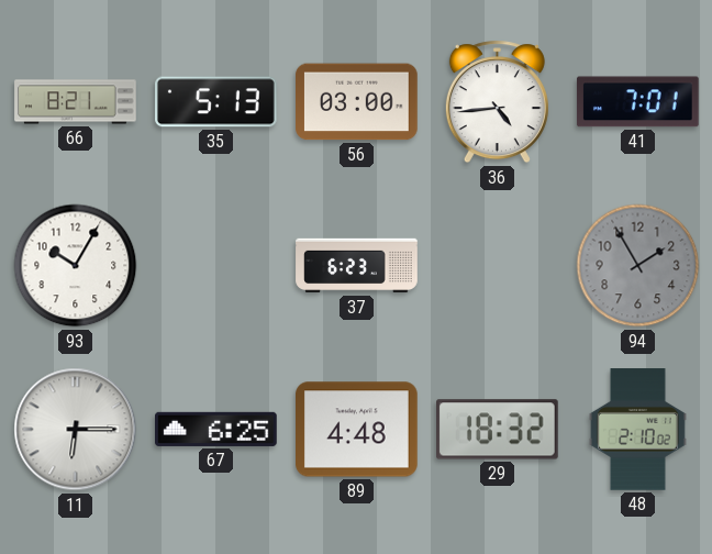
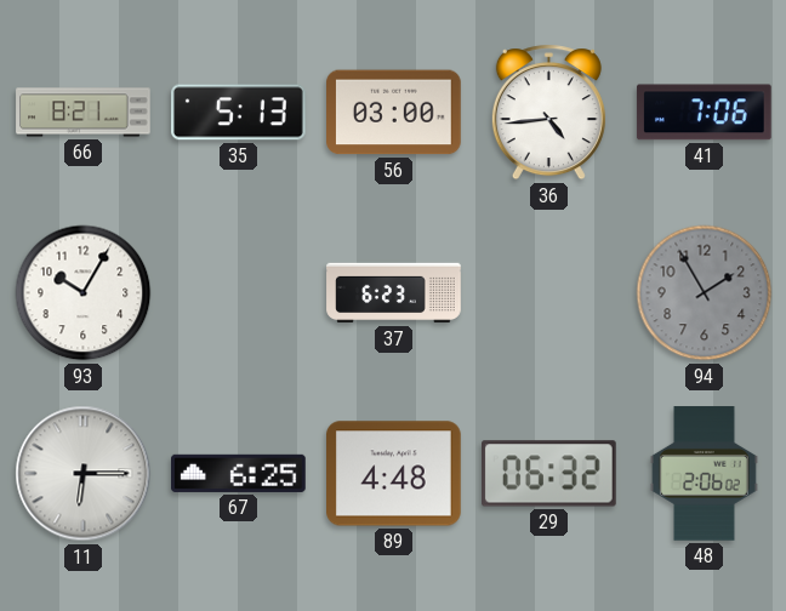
41: 7:01 -> 7:06 (704, 113)
29: 18:32 -> 06:32 (549, 474)
48: 2:10 -> 2:06 (704, 474)
